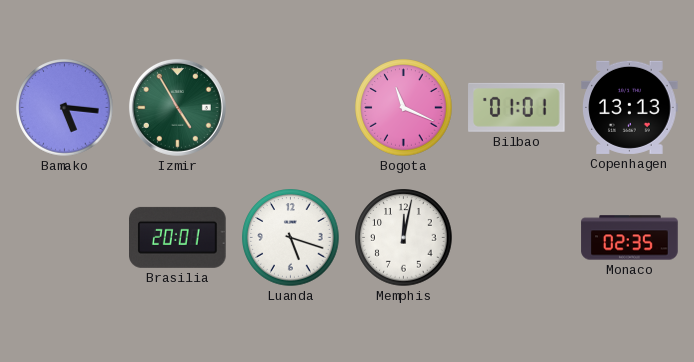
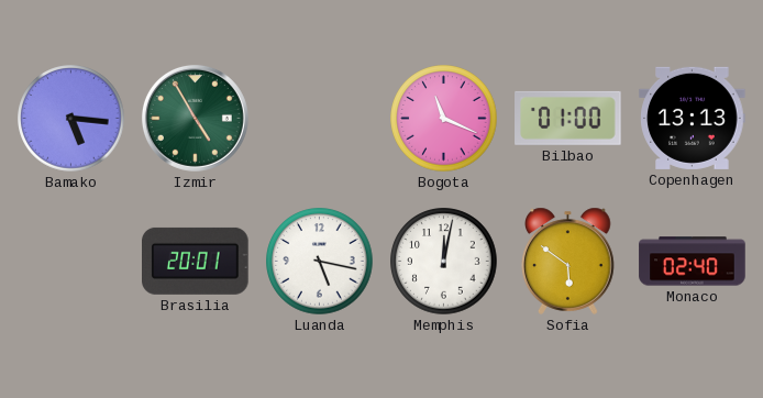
Bilbao: 01:01 -> 01:00 (568, 118)
Luanda: 5:18 -> 5:17 (320, 262)
Sofia: none -> 5:51 (568, 261)
Monaco: 02:35 -> 02:40 (693, 262)
